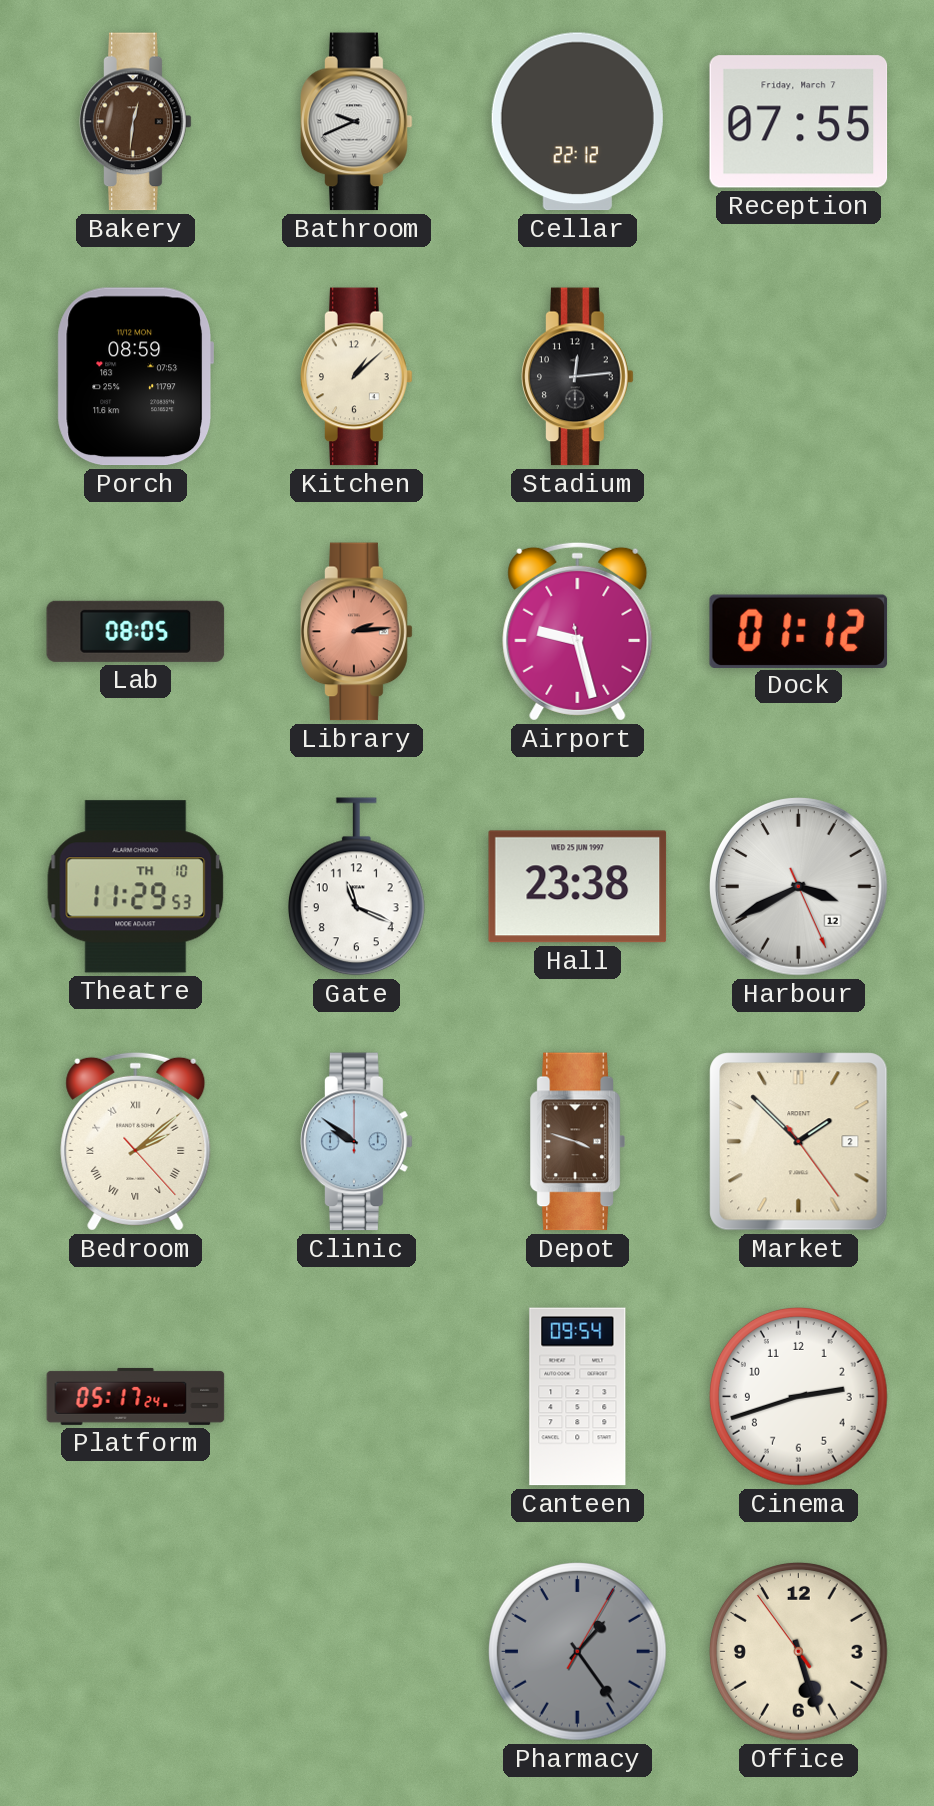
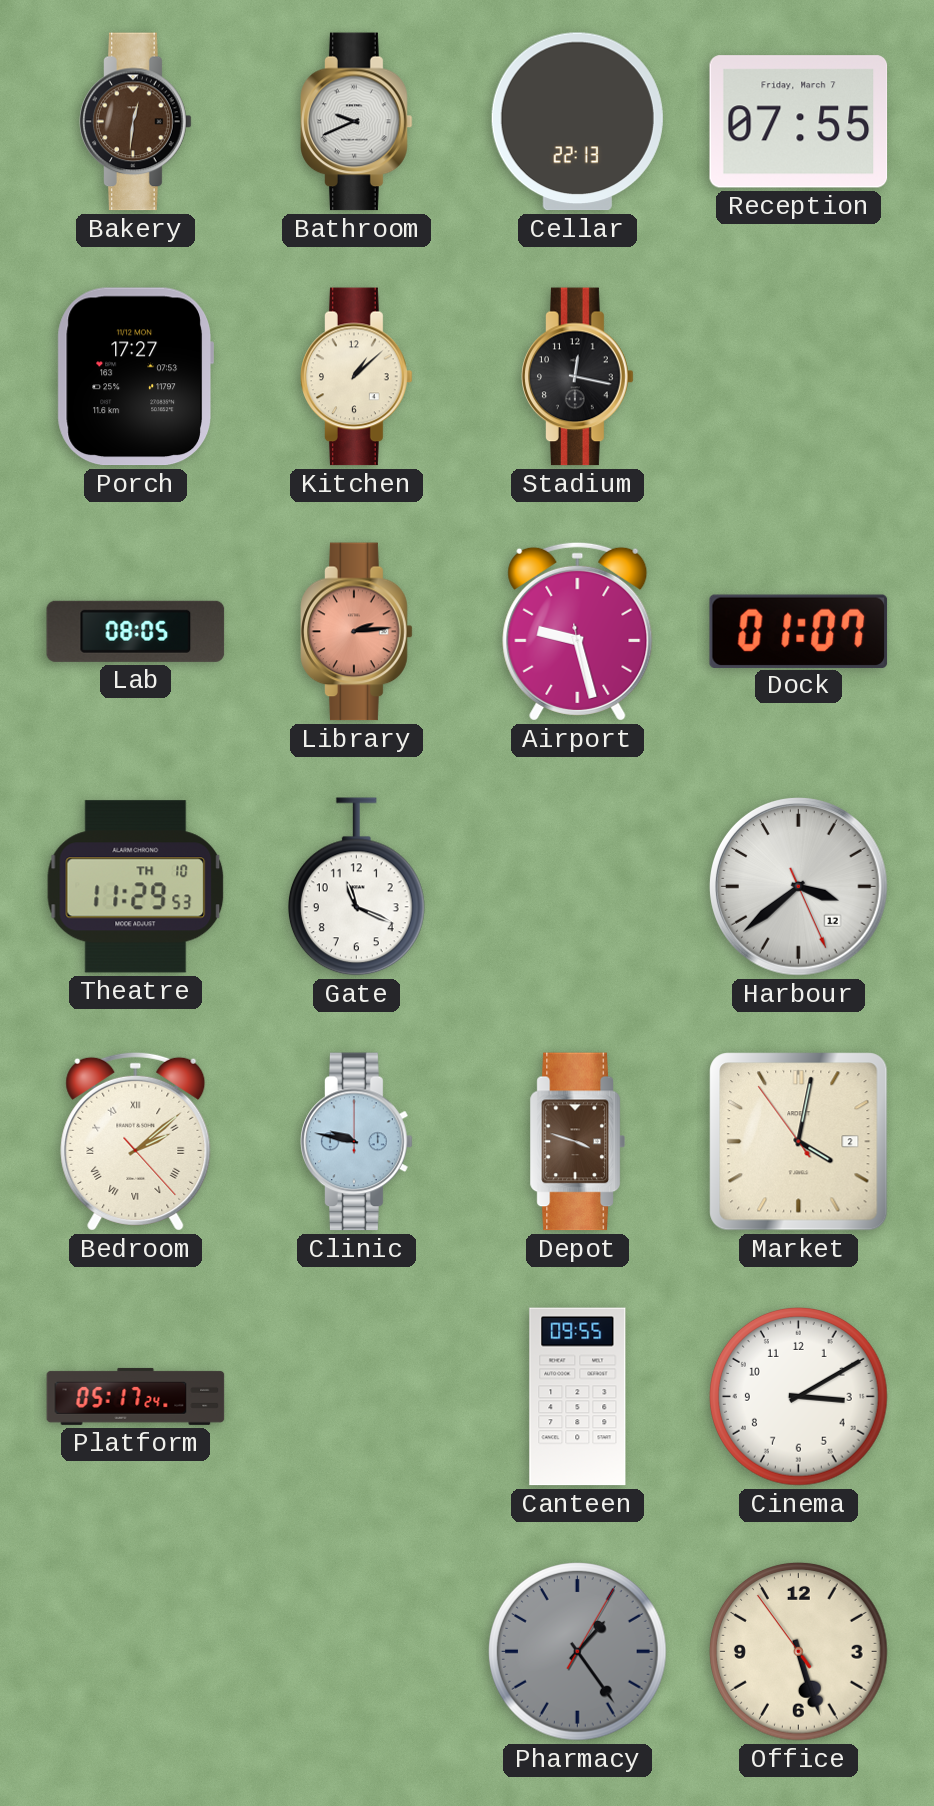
Cellar: 22:12 -> 22:13 (577, 122)
Porch: 08:59 -> 17:27 (135, 377)
Stadium: 12:14 -> 12:17 (578, 377)
Dock: 01:12 -> 01:07 (799, 631)
Hall: 23:38 -> none (578, 887)
Harbour: 3:40 -> 3:38 (799, 887)
Clinic: 9:51 -> 9:47 (357, 1142)
Market: 1:52 -> 4:01 (799, 1142)
Canteen: 09:54 -> 09:55 (578, 1397)
Cinema: 2:42 -> 3:10 (799, 1397)
